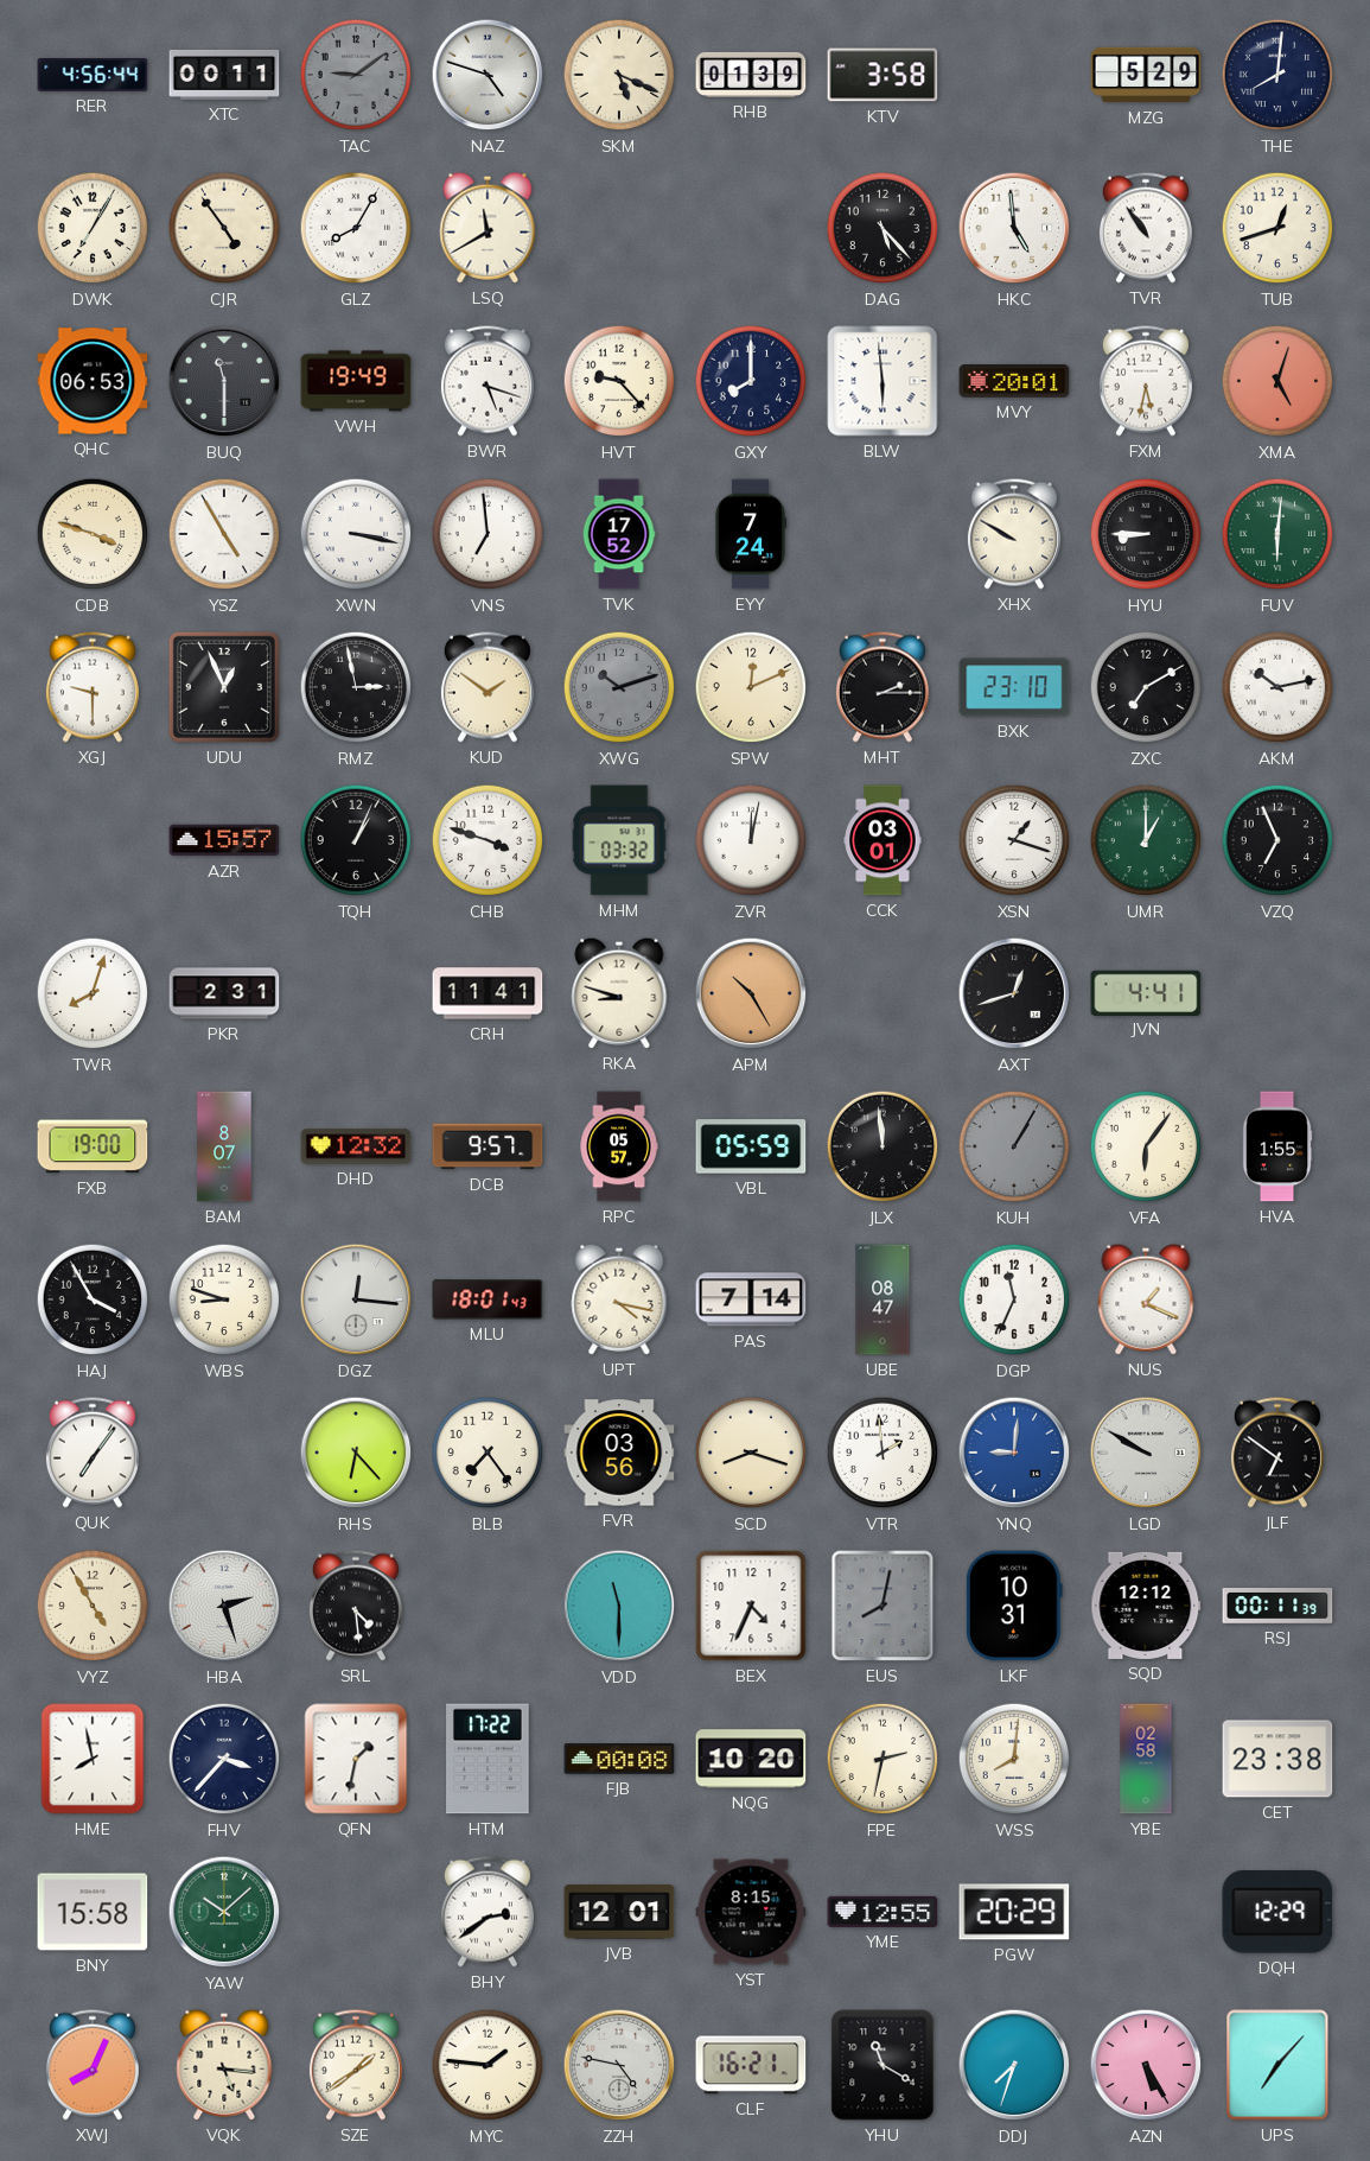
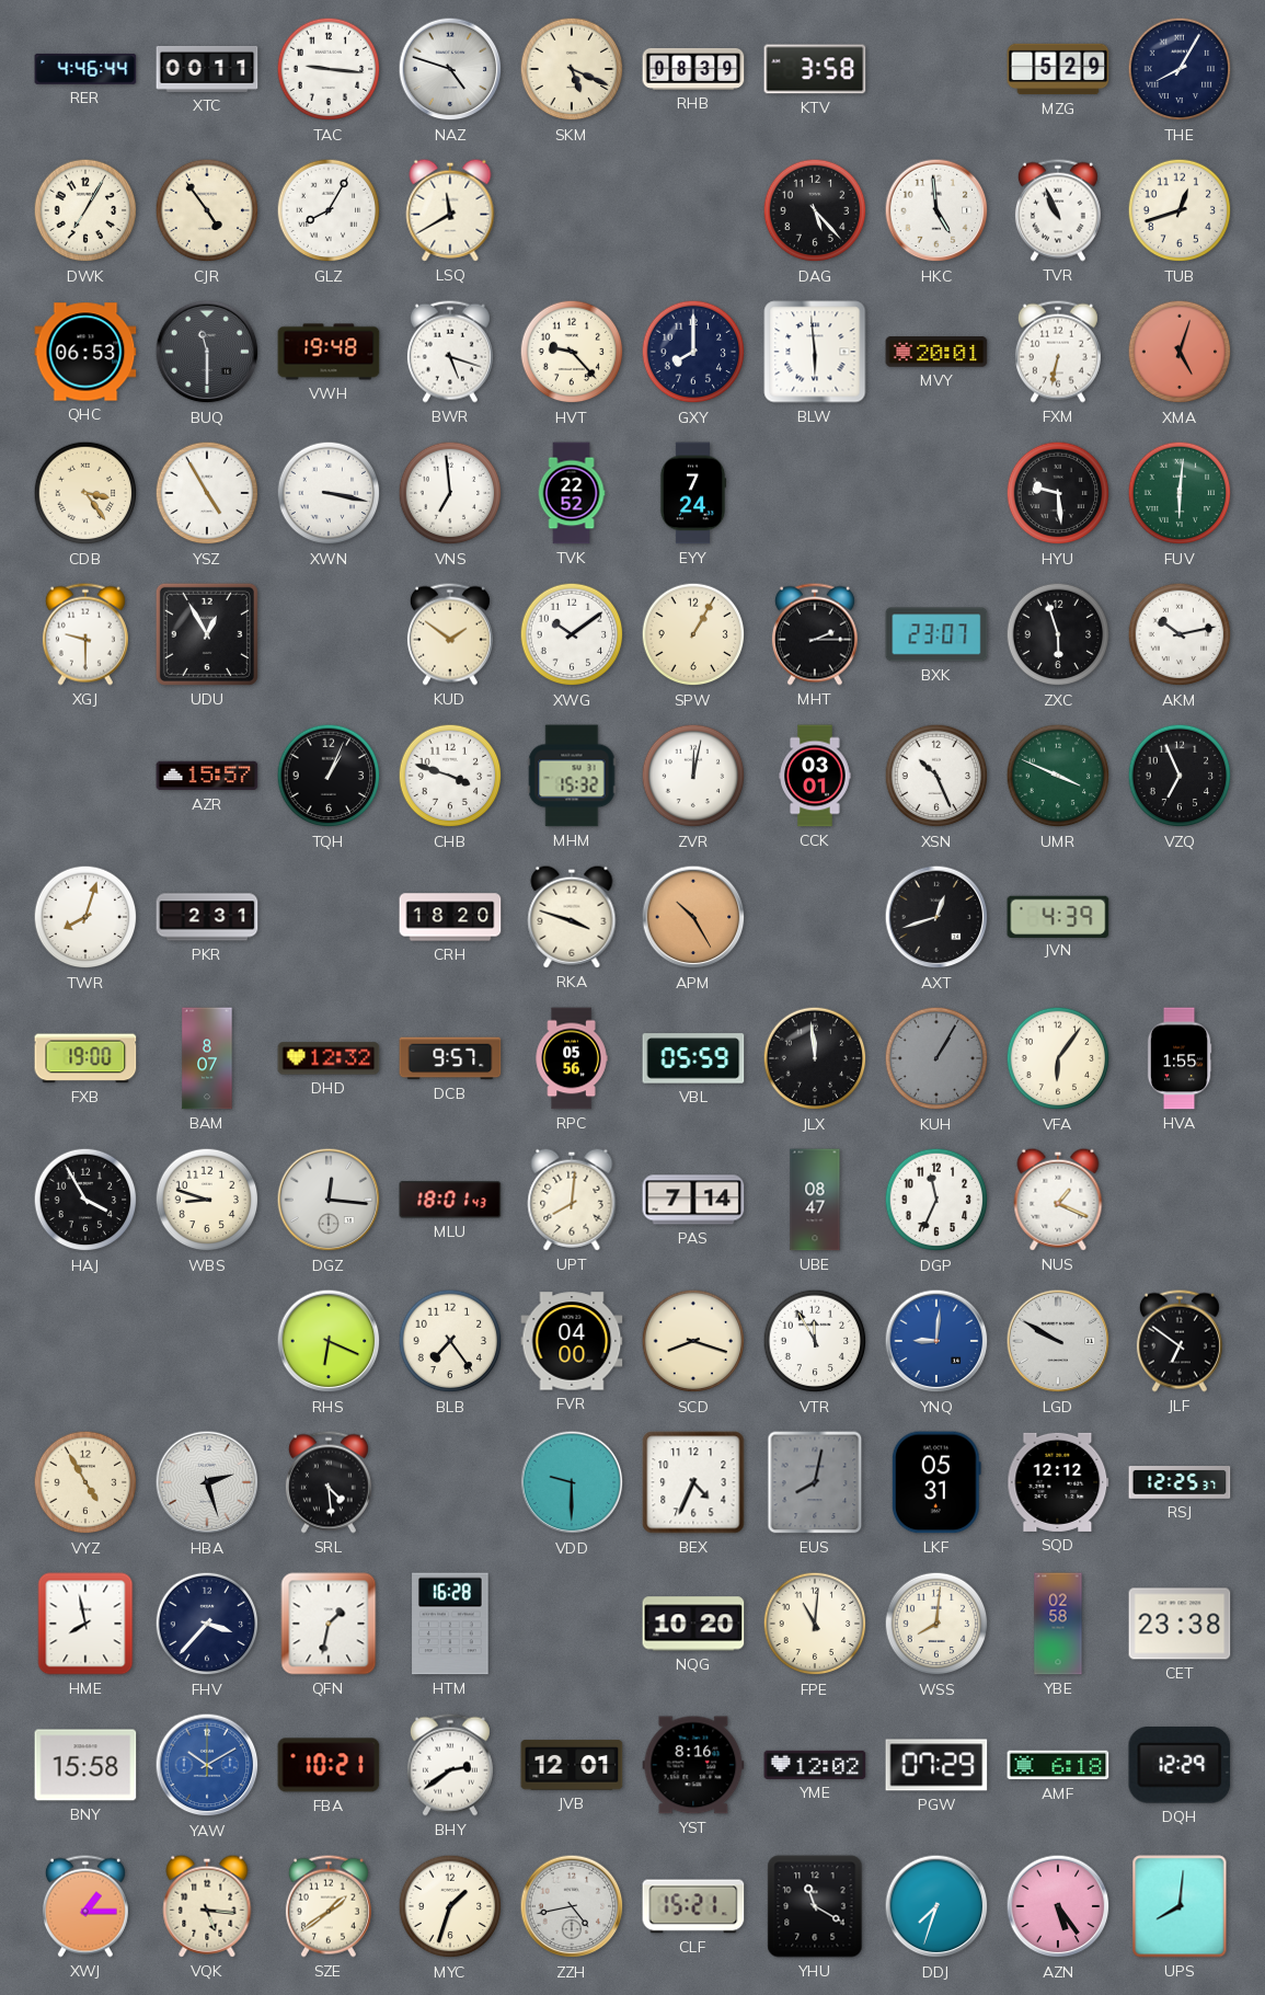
RER: 4:56 -> 4:46 (85, 69)
TAC: 9:09 -> 9:16 (329, 69)
TAC dial: grey -> white (329, 69)
RHB: 01:39 -> 08:39 (693, 69)
THE: 8:01 -> 8:05 (1180, 69)
TVR: 10:54 -> 10:56 (1058, 210)
VWH: 19:49 -> 19:48 (329, 352)
FXM: 5:32 -> 6:32 (1058, 352)
CDB: 3:48 -> 3:24 (85, 493)
TVK: 17:52 -> 22:52 (572, 493)
XHX: 9:50 -> none (1014, 534)
HYU: 8:45 -> 9:29 (1058, 493)
UDU: 12:56 -> 12:55 (207, 634)
RMZ: 2:58 -> none (356, 687)
XWG: 10:12 -> 10:09 (572, 634)
XWG dial: grey -> white (572, 634)
SPW: 12:11 -> 1:05 (693, 634)
BXK: 23:10 -> 23:07 (936, 634)
ZXC: 7:10 -> 5:57 (1058, 634)
MHM: 03:32 -> 15:32 (572, 776)
XSN: 1:18 -> 10:26 (936, 776)
UMR: 1:00 -> 3:49 (1058, 776)
CRH: 11:41 -> 18:20 (450, 917)
RKA: 8:48 -> 3:48 (572, 917)
JVN: 4:41 -> 4:39 (1058, 916)
RPC: 05:57 -> 05:56 (572, 1058)
UPT: 4:17 -> 8:01 (572, 1200)
QUK: 7:06 -> none (93, 1453)
RHS: 6:23 -> 6:19 (329, 1341)
FVR: 03:56 -> 04:00 (572, 1341)
VTR: 1:59 -> 11:55 (815, 1341)
VDD: 11:30 -> 9:30 (572, 1482)
LKF: 10:31 -> 05:31 (936, 1482)
RSJ: 00:11 -> 12:25 (1180, 1482)
HTM: 17:22 -> 16:28 (450, 1624)
FJB: 00:08 -> none (619, 1759)
FPE: 2:32 -> 11:01 (815, 1624)
YAW: 10:08 -> 10:10 (207, 1765)
YAW dial: green -> blue (207, 1765)
FBA: none -> 10:21 (329, 1765)
YST: 8:15 -> 8:16 (693, 1765)
YME: 12:55 -> 12:02 (815, 1765)
PGW: 20:29 -> 07:29 (936, 1765)
AMF: none -> 6:18 (1058, 1765)
XWJ: 8:04 -> 1:15 (85, 1906)
MYC: 1:46 -> 1:33 (450, 1906)
ZZH: 4:47 -> 4:43 (572, 1906)
CLF: 16:21 -> 15:21 (693, 1906)
AZN: 5:25 -> 5:24 (1058, 1906)
UPS: 7:07 -> 8:01 (1180, 1906)
